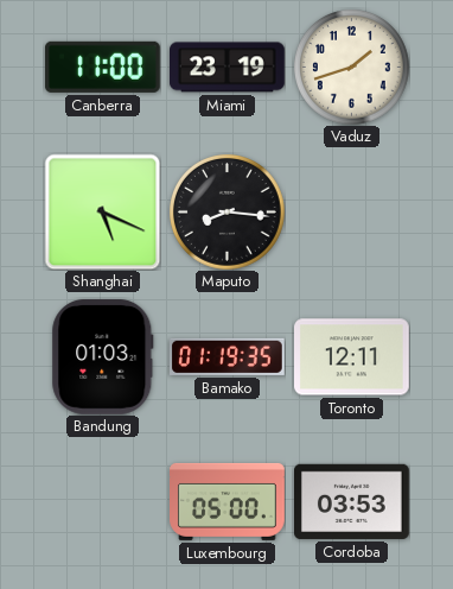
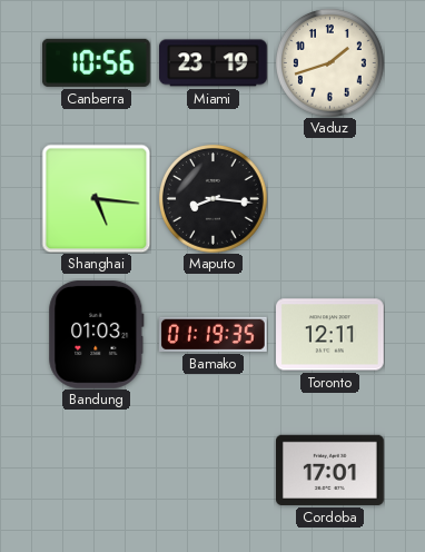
Canberra: 11:00 -> 10:56 (96, 62)
Shanghai: 5:19 -> 5:16 (96, 198)
Luxembourg: 05:00 -> none (228, 501)
Cordoba: 03:53 -> 17:01 (330, 470)
